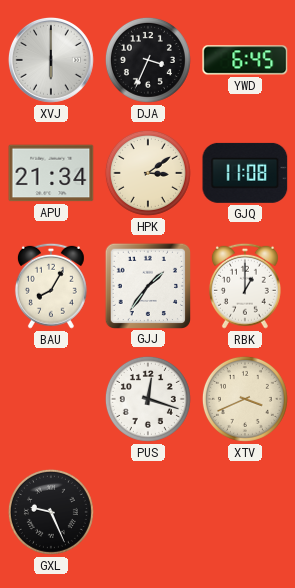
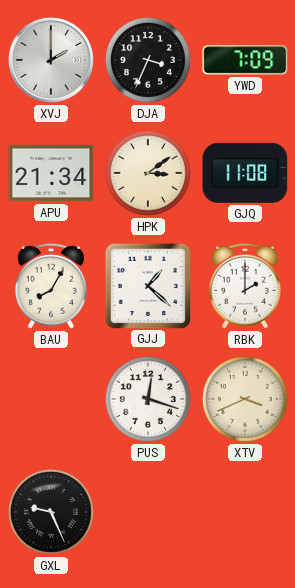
XVJ: 6:00 -> 2:00 (51, 60)
YWD: 6:45 -> 7:09 (245, 60)
GJJ: 1:36 -> 1:22 (147, 285)
RBK: 1:00 -> 2:00 (245, 286)
